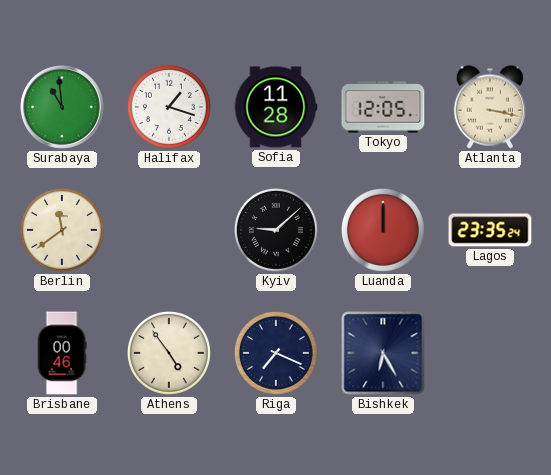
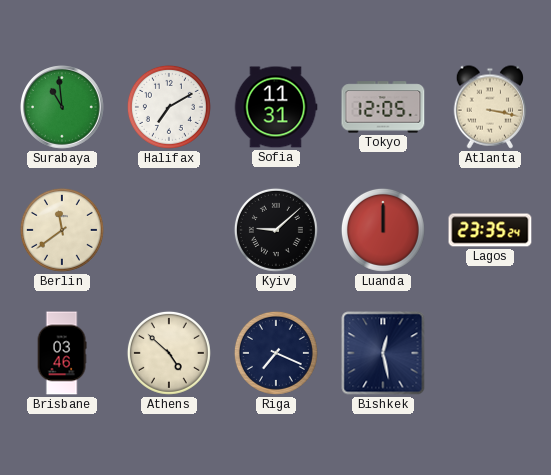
Halifax: 1:18 -> 7:10 (169, 107)
Sofia: 11:28 -> 11:31 (276, 107)
Brisbane: 00:46 -> 03:46 (62, 353)
Athens: 4:54 -> 4:52 (169, 353)
Bishkek: 6:25 -> 12:28 (383, 353)
